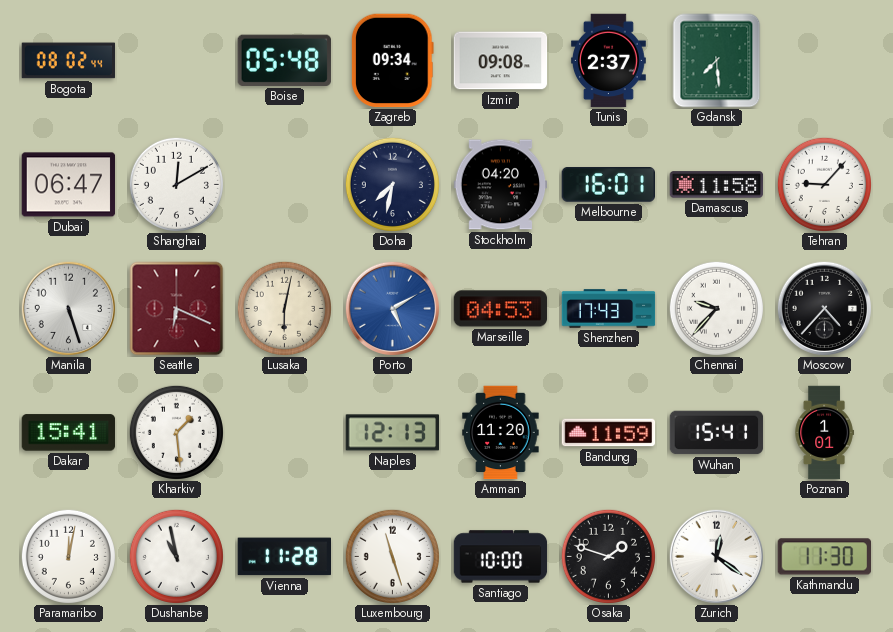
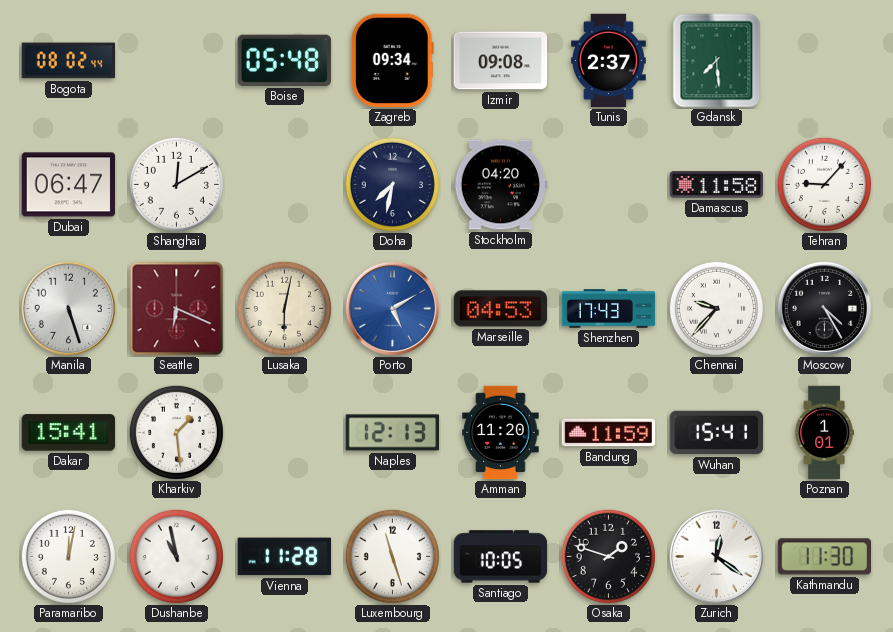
Melbourne: 16:01 -> none (608, 185)
Moscow: 4:37 -> 4:25 (824, 308)
Santiago: 10:00 -> 10:05 (501, 557)
